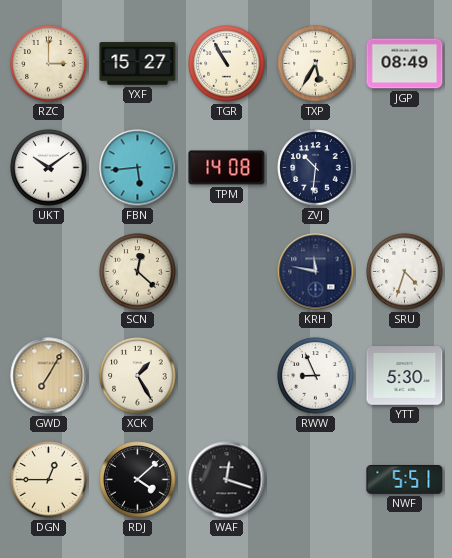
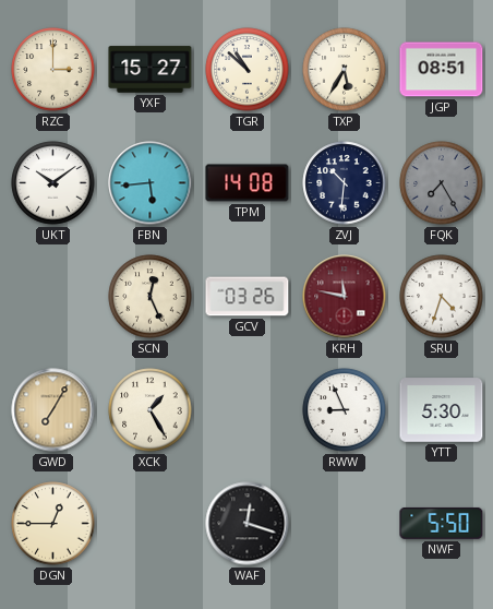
TGR: 10:55 -> 10:52 (248, 70)
JGP: 08:49 -> 08:51 (442, 70)
FQK: none -> 7:25 (442, 183)
SCN: 12:22 -> 12:26 (151, 297)
GCV: none -> 03:26 (248, 297)
KRH dial: navy -> burgundy (345, 297)
RDJ: 4:08 -> none (138, 480)
NWF: 5:51 -> 5:50 (442, 523)
